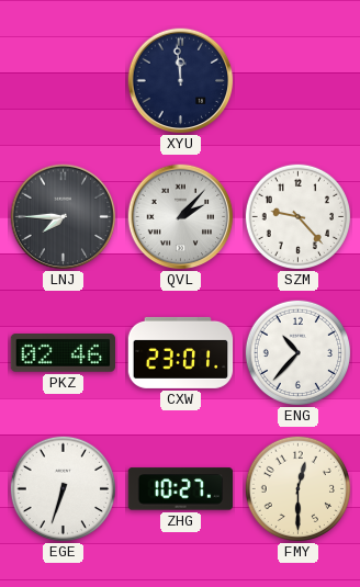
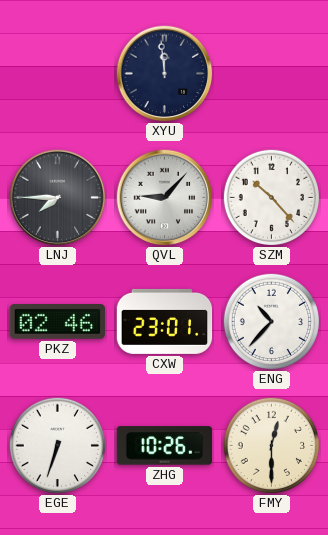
QVL: 2:07 -> 9:07 (165, 198)
SZM: 9:23 -> 10:23 (271, 197)
ZHG: 10:27 -> 10:26 (165, 446)
